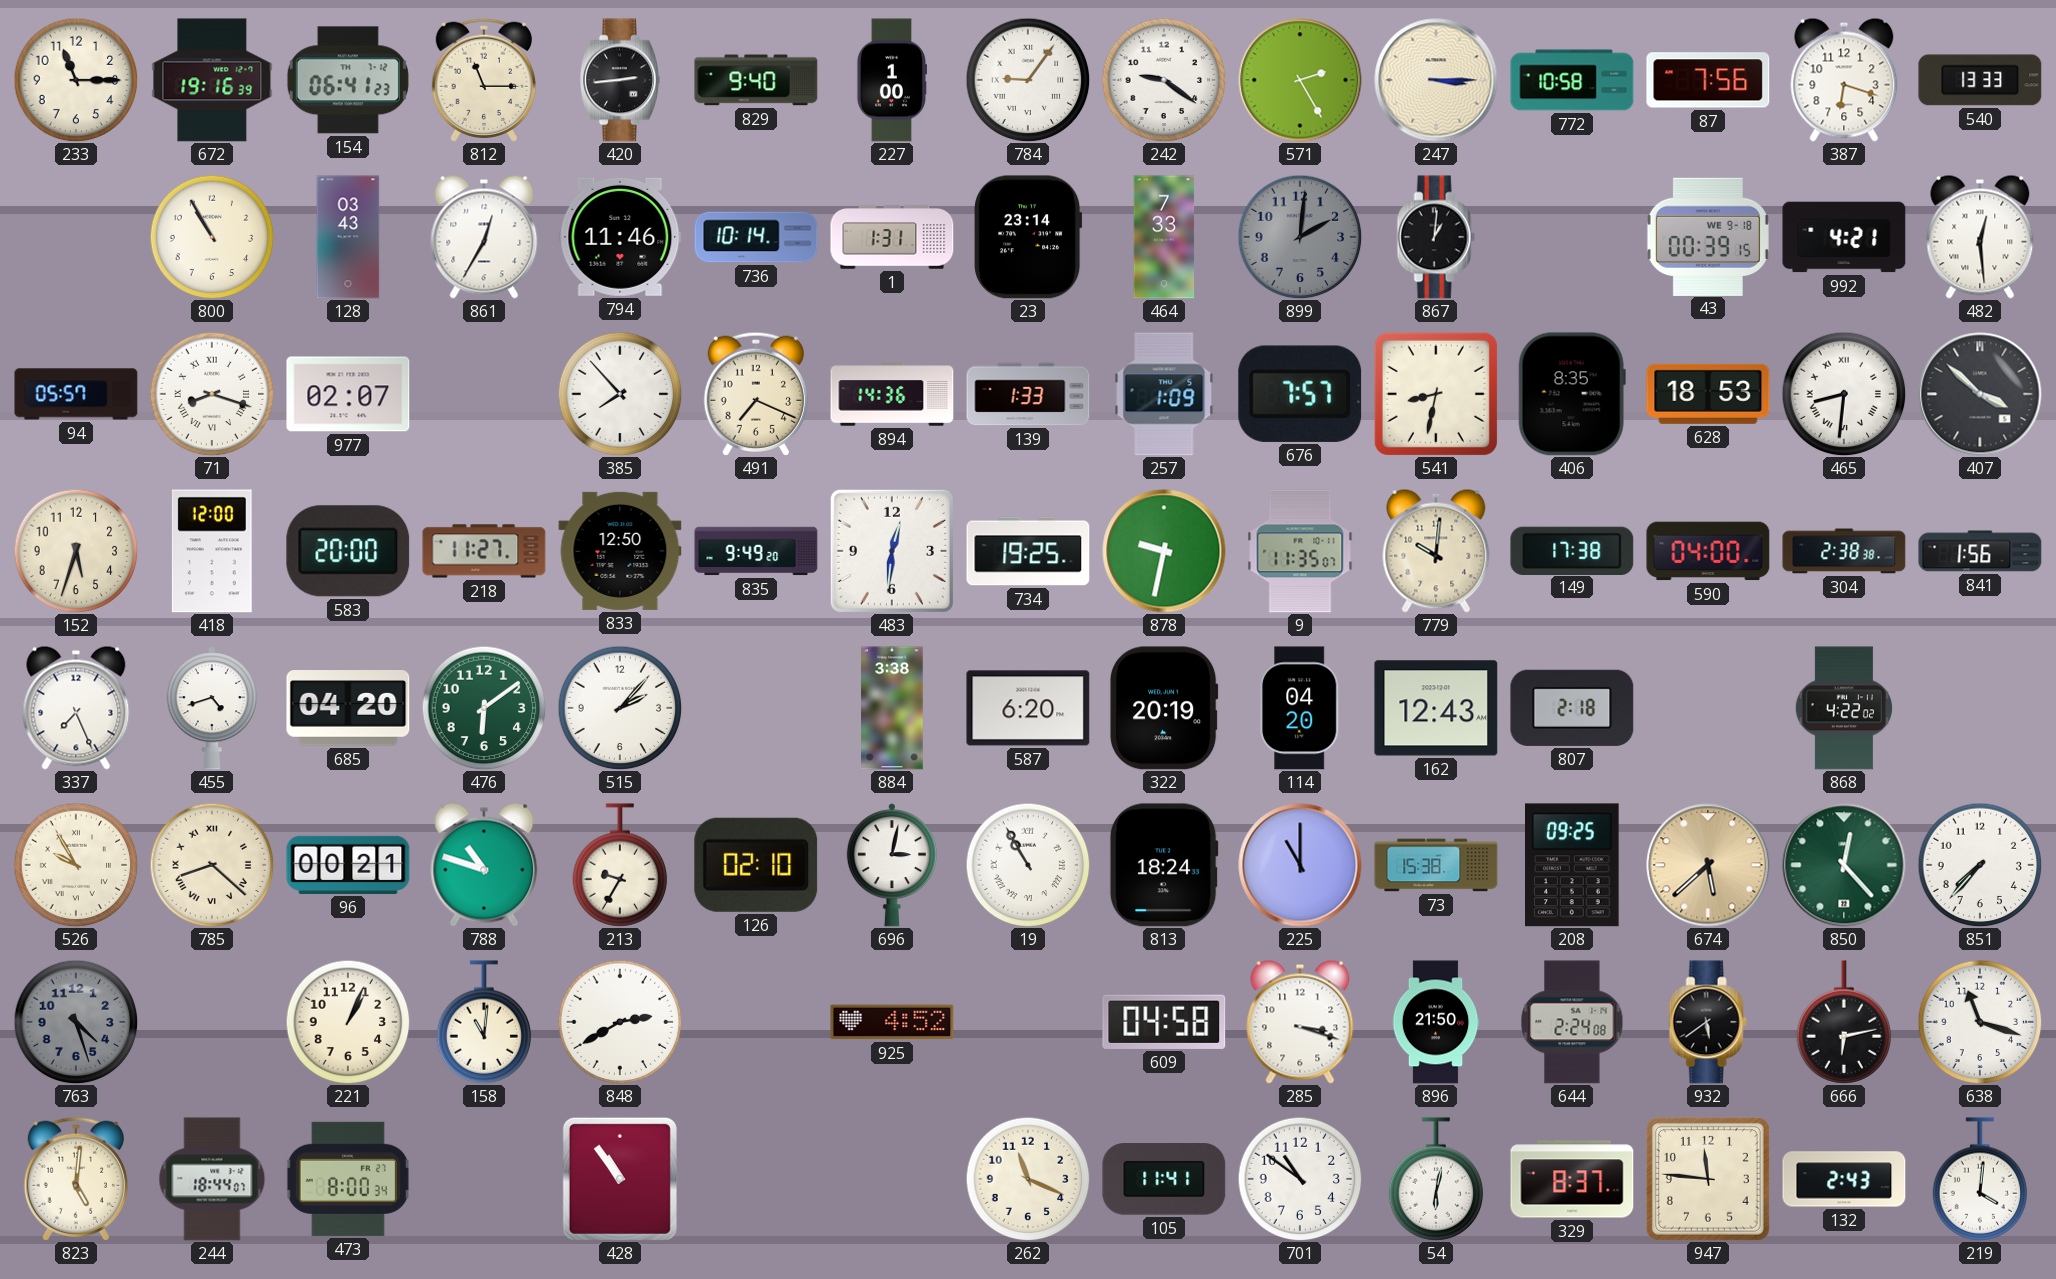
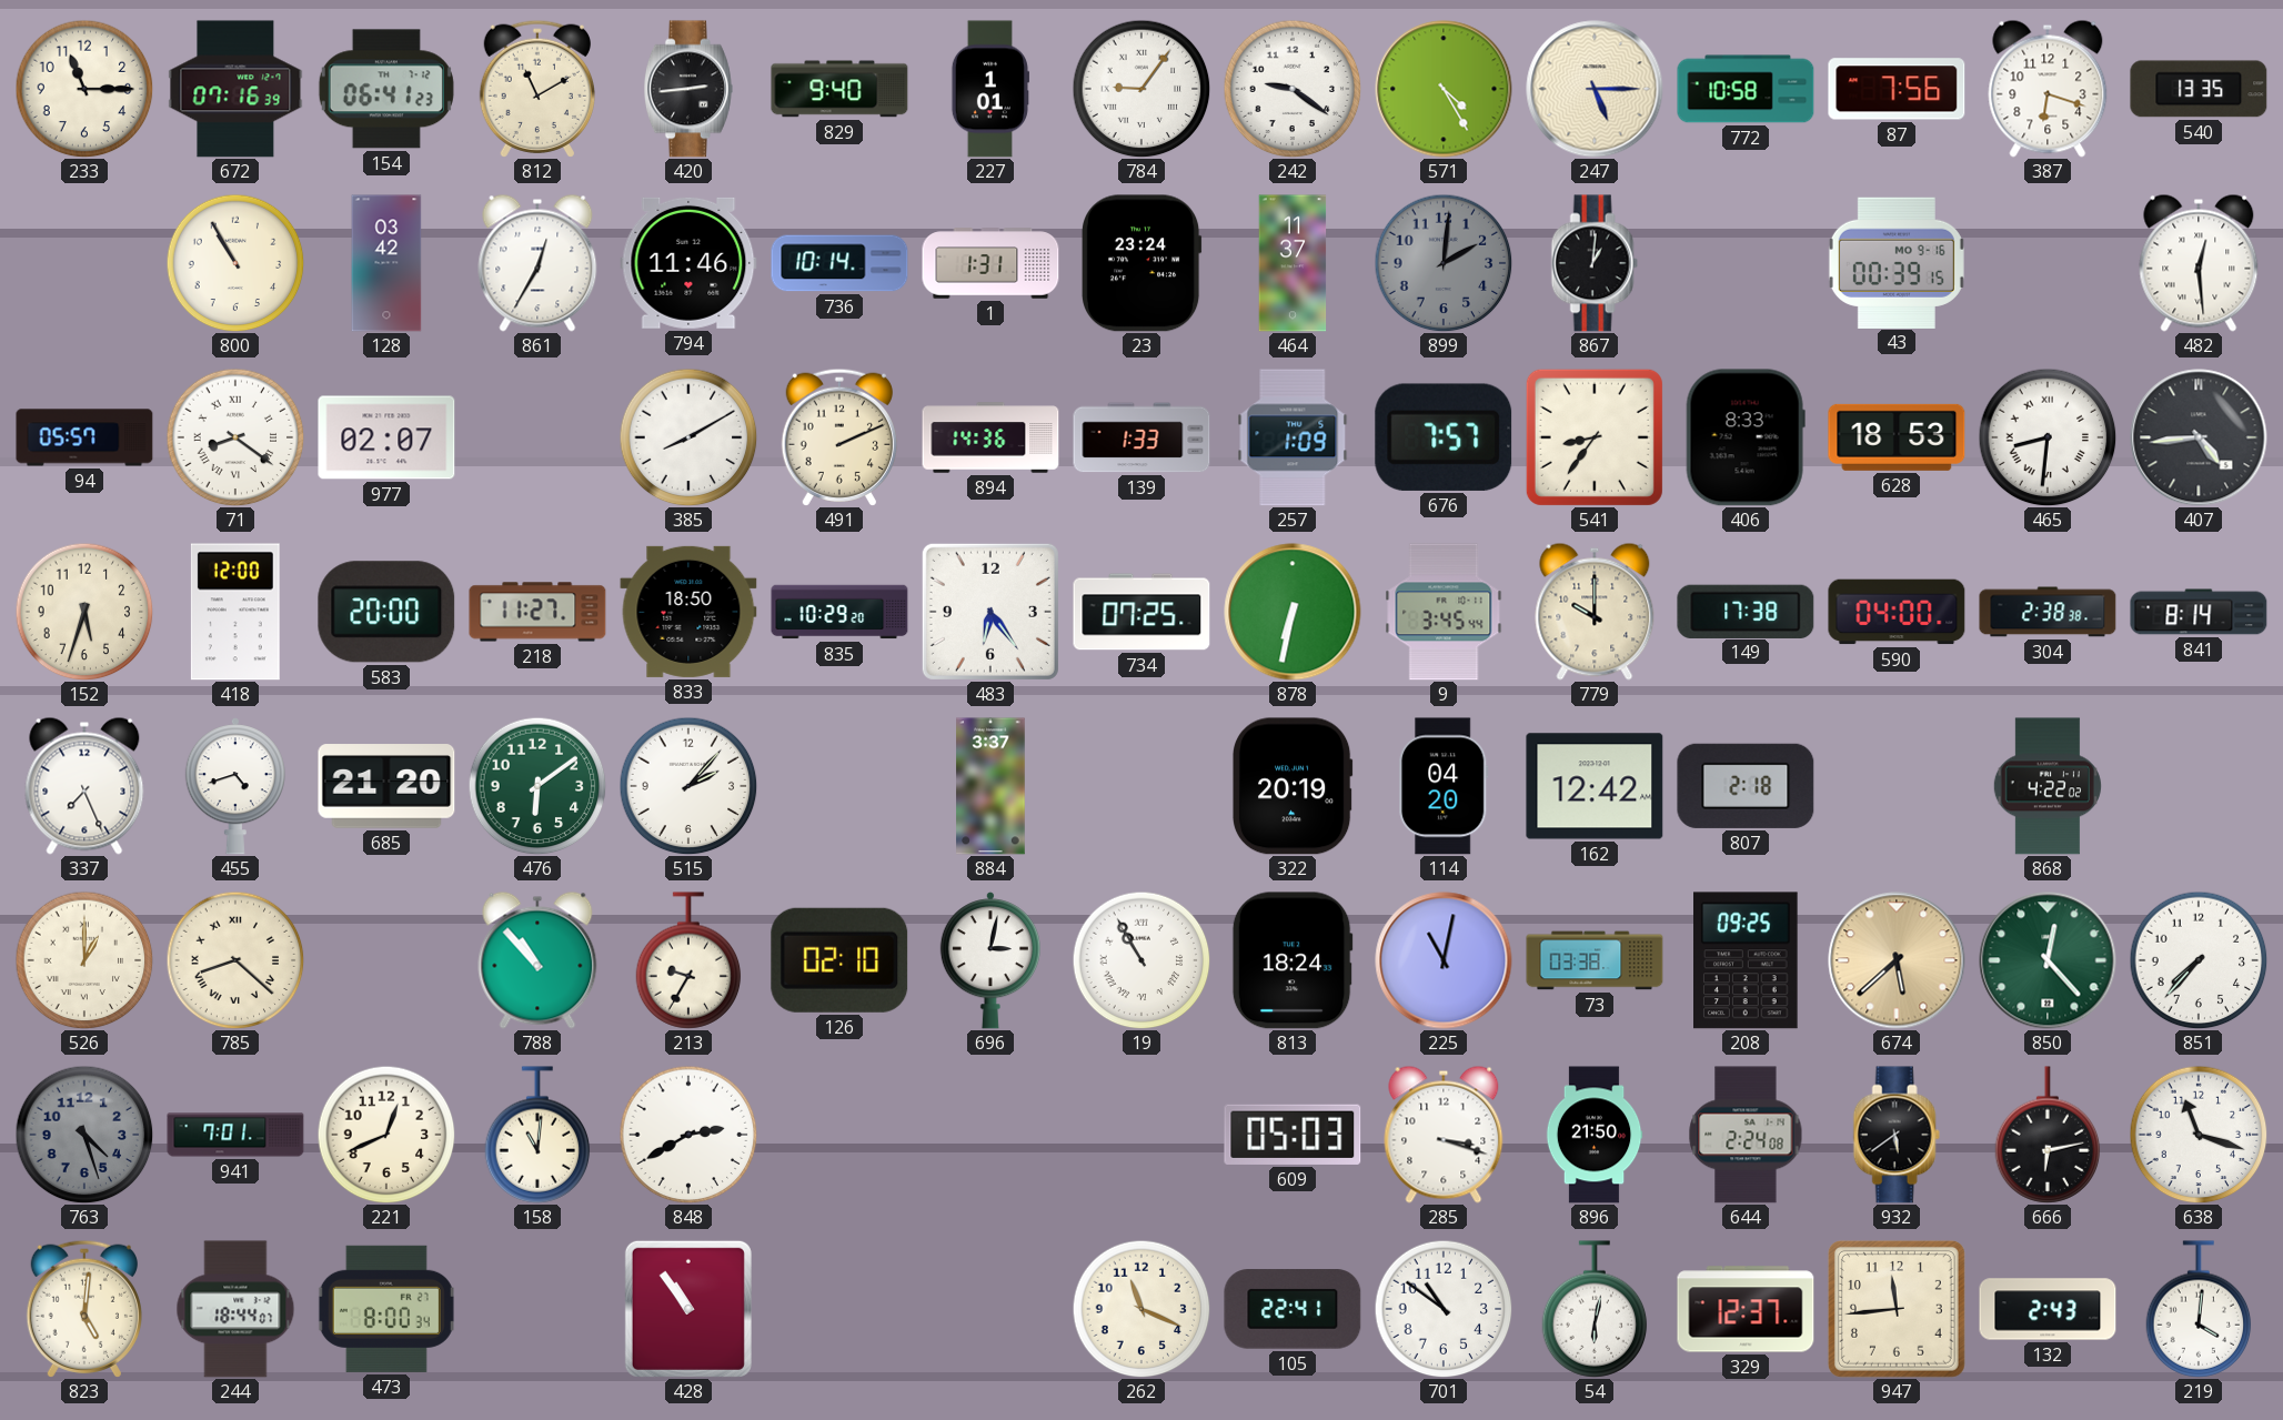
672: 19:16 -> 07:16 (235, 89)
812: 11:15 -> 11:10 (537, 89)
227: 1:00 -> 1:01 (990, 89)
571: 2:25 -> 4:25 (1444, 89)
247: 3:15 -> 5:15 (1595, 89)
540: 13:33 -> 13:35 (2199, 89)
128: 03:43 -> 03:42 (386, 263)
23: 23:14 -> 23:24 (1143, 263)
464: 7:33 -> 11:37 (1293, 263)
43 date: WE 9-18 -> MO 9-16 (1897, 262)
992: 4:21 -> none (1844, 237)
71: 8:18 -> 8:21 (235, 437)
385: 7:53 -> 8:10 (688, 437)
491: 7:19 -> 2:11 (839, 437)
541: 8:32 -> 8:36 (1595, 437)
406: 8:35 -> 8:33 (1746, 437)
407: 3:52 -> 4:44 (2199, 437)
833: 12:50 -> 18:50 (688, 612)
835: 9:49 -> 10:29 (839, 612)
483: 12:31 -> 6:24 (990, 612)
734: 19:25 -> 07:25 (1141, 612)
878: 9:32 -> 6:32 (1293, 612)
9: 11:35 -> 3:45 (1444, 612)
779: 10:01 -> 10:00 (1595, 612)
841: 1:56 -> 8:14 (2199, 612)
685: 04:20 -> 21:20 (386, 786)
884: 3:38 -> 3:37 (990, 786)
587: 6:20 -> none (1028, 708)
162: 12:43 -> 12:42 (1595, 786)
526: 9:55 -> 1:00 (84, 960)
96: 00:21 -> none (348, 865)
788: 10:48 -> 10:53 (537, 960)
225: 11:00 -> 11:02 (1444, 960)
73: 15:38 -> 03:38 (1595, 960)
941: none -> 7:01 (235, 1135)
221: 1:04 -> 12:41 (386, 1135)
925: 4:52 -> none (892, 1022)
609: 04:58 -> 05:03 (1293, 1135)
105: 11:41 -> 22:41 (1293, 1309)
329: 8:37 -> 12:37 (1746, 1309)
947: 11:46 -> 11:44 (1897, 1309)
